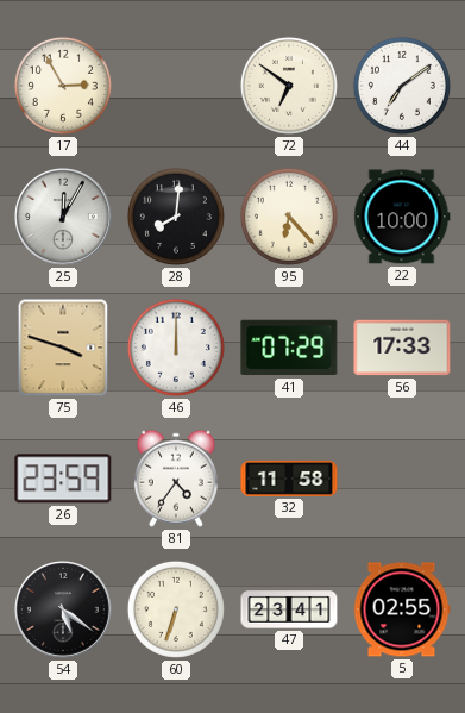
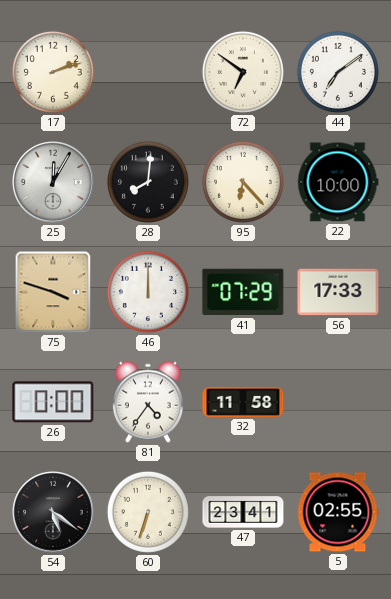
17: 2:55 -> 2:12 (53, 72)
26: 23:59 -> 0:00 (53, 402)
